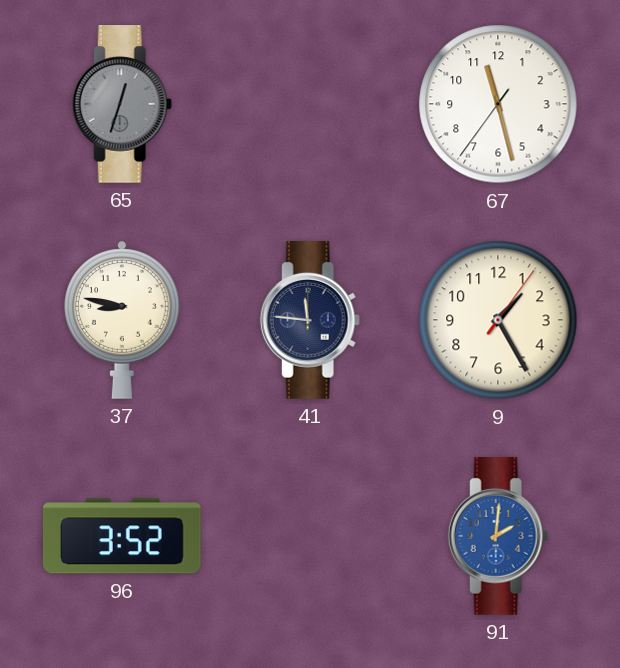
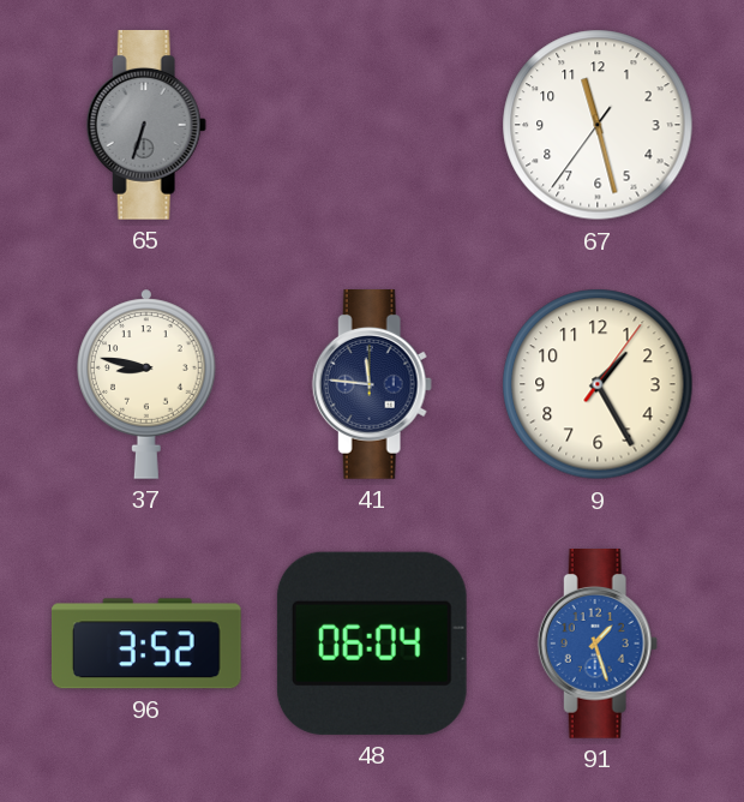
65: 12:33 -> 6:33 (146, 126)
48: none -> 06:04 (372, 644)
91: 2:01 -> 1:27 (598, 645)
